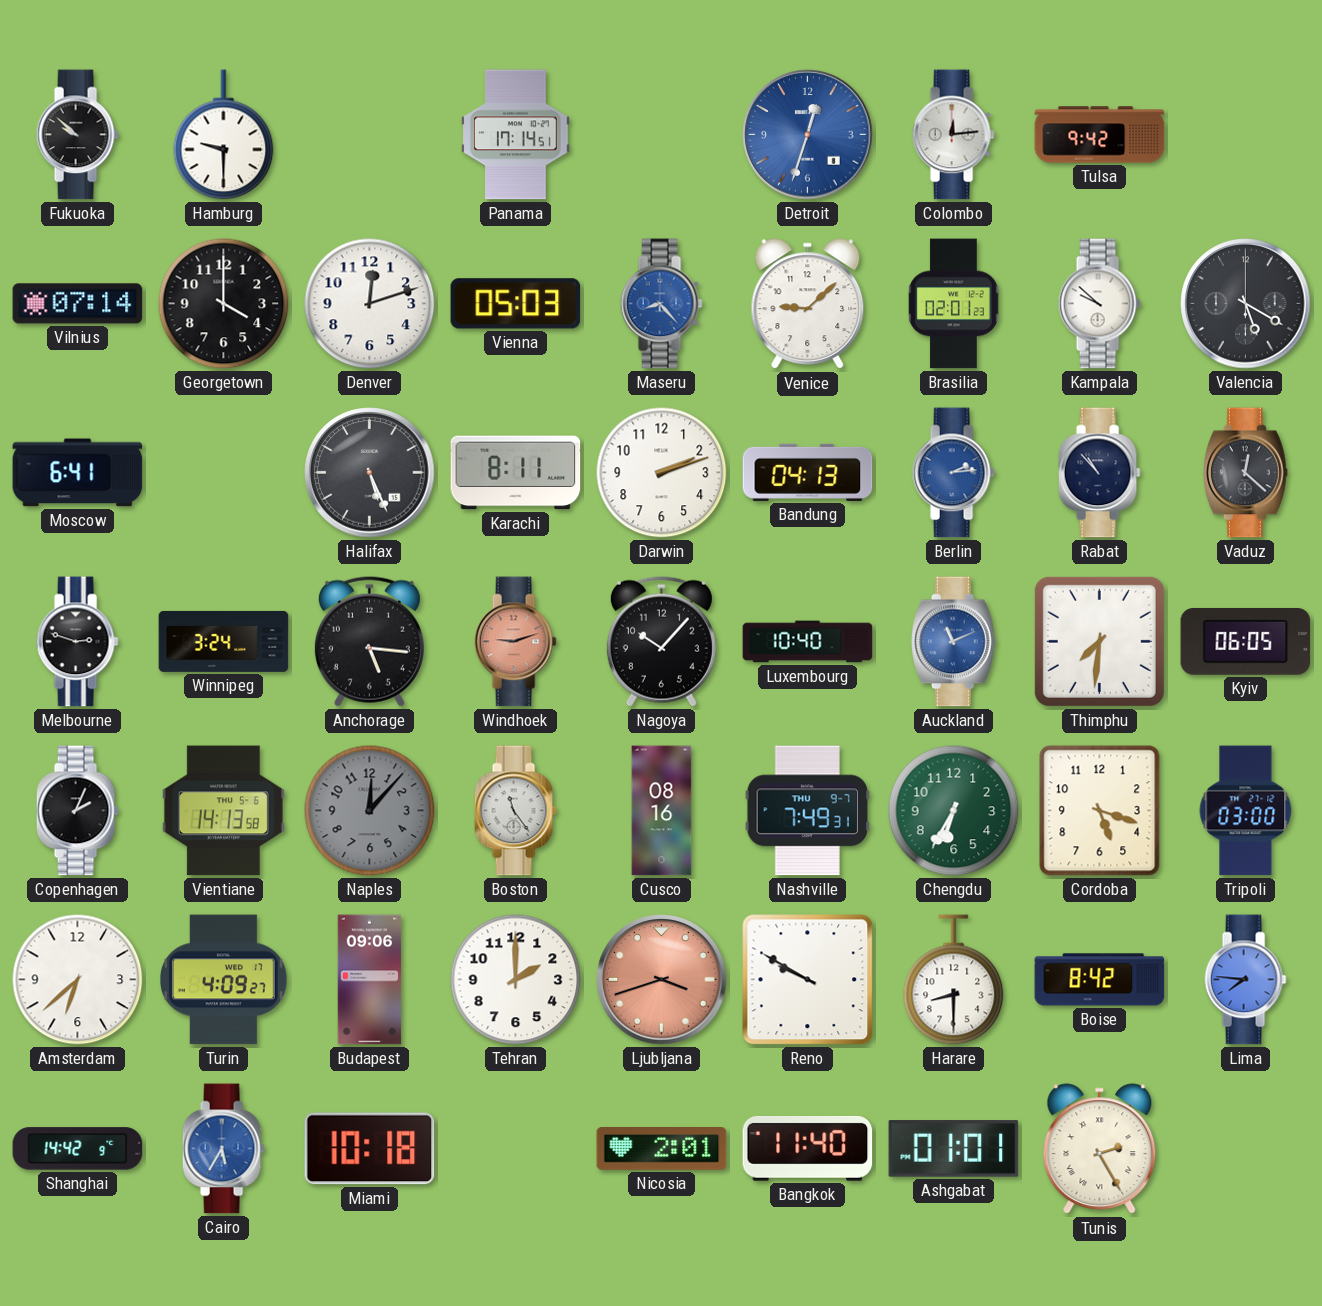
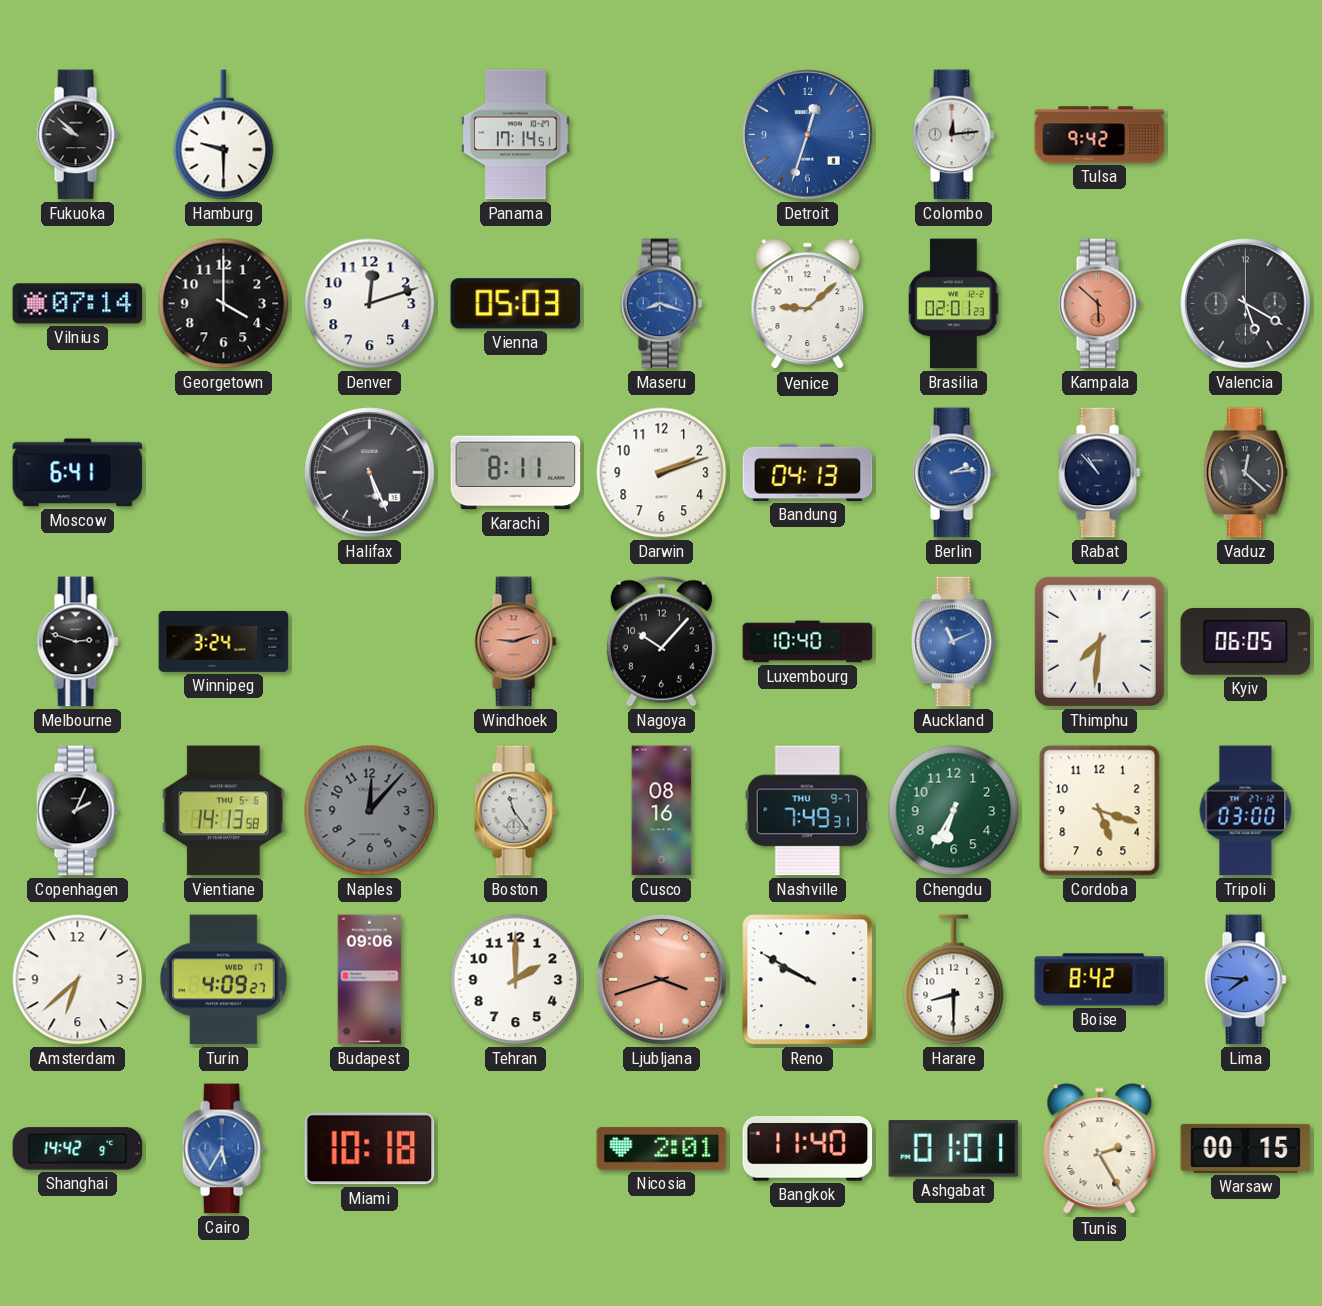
Maseru: 8:23 -> 8:18 (661, 304)
Kampala: 9:52 -> 5:52 (1099, 304)
Kampala dial: white -> salmon (1099, 304)
Anchorage: 5:16 -> none (369, 641)
Warsaw: none -> 00:15 (1246, 1148)
